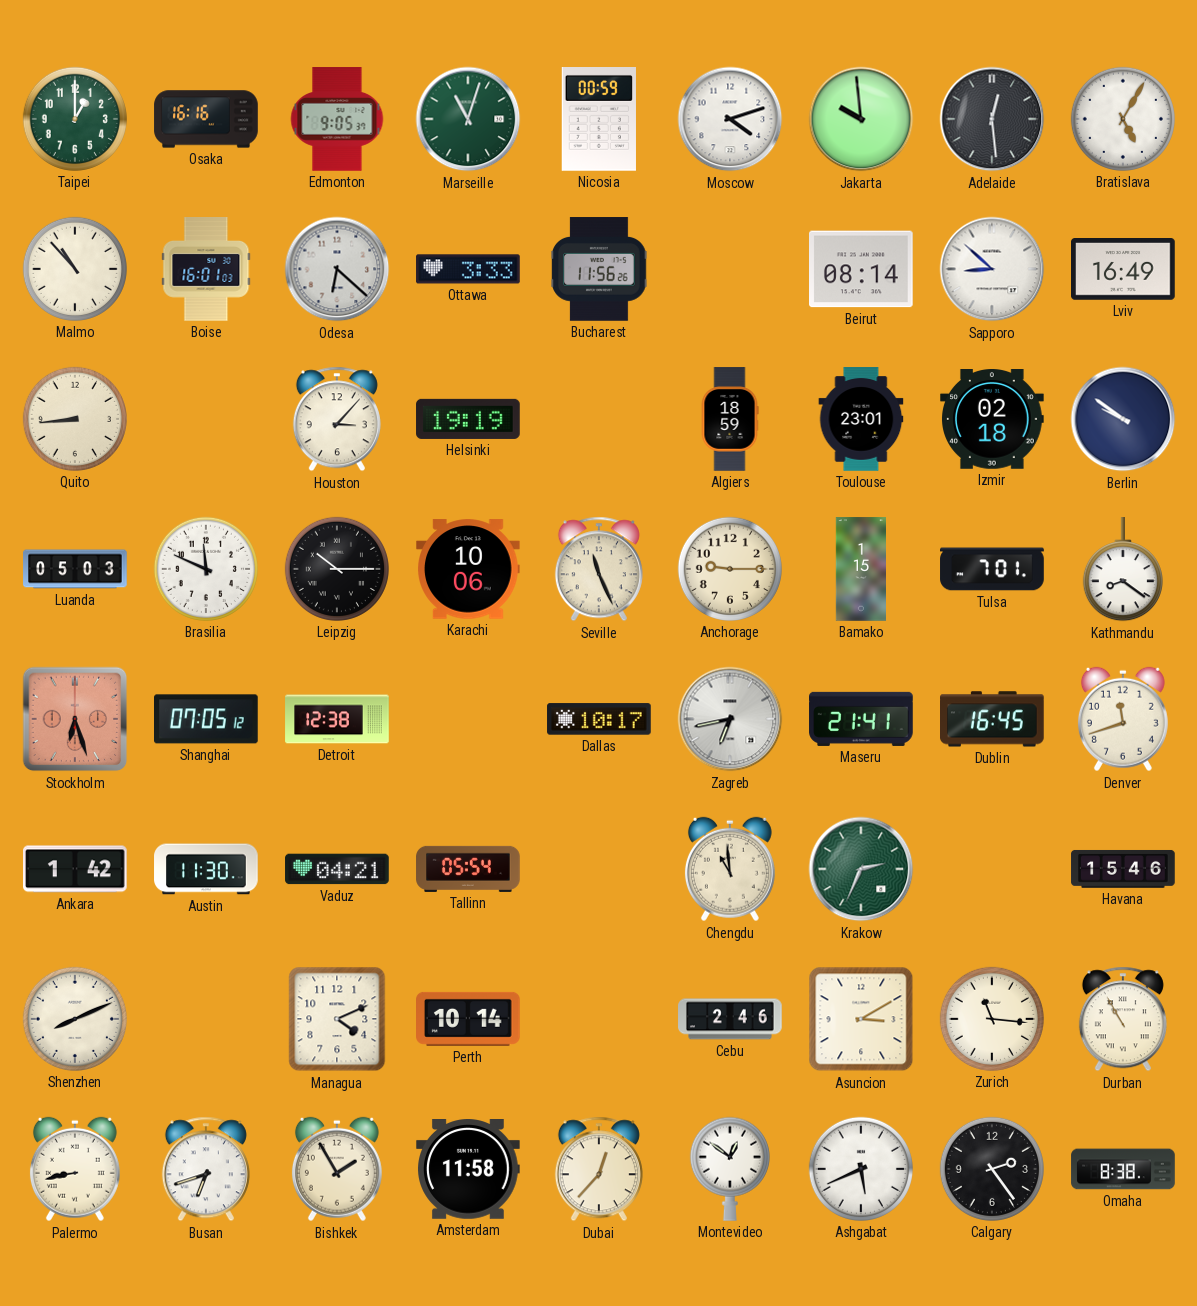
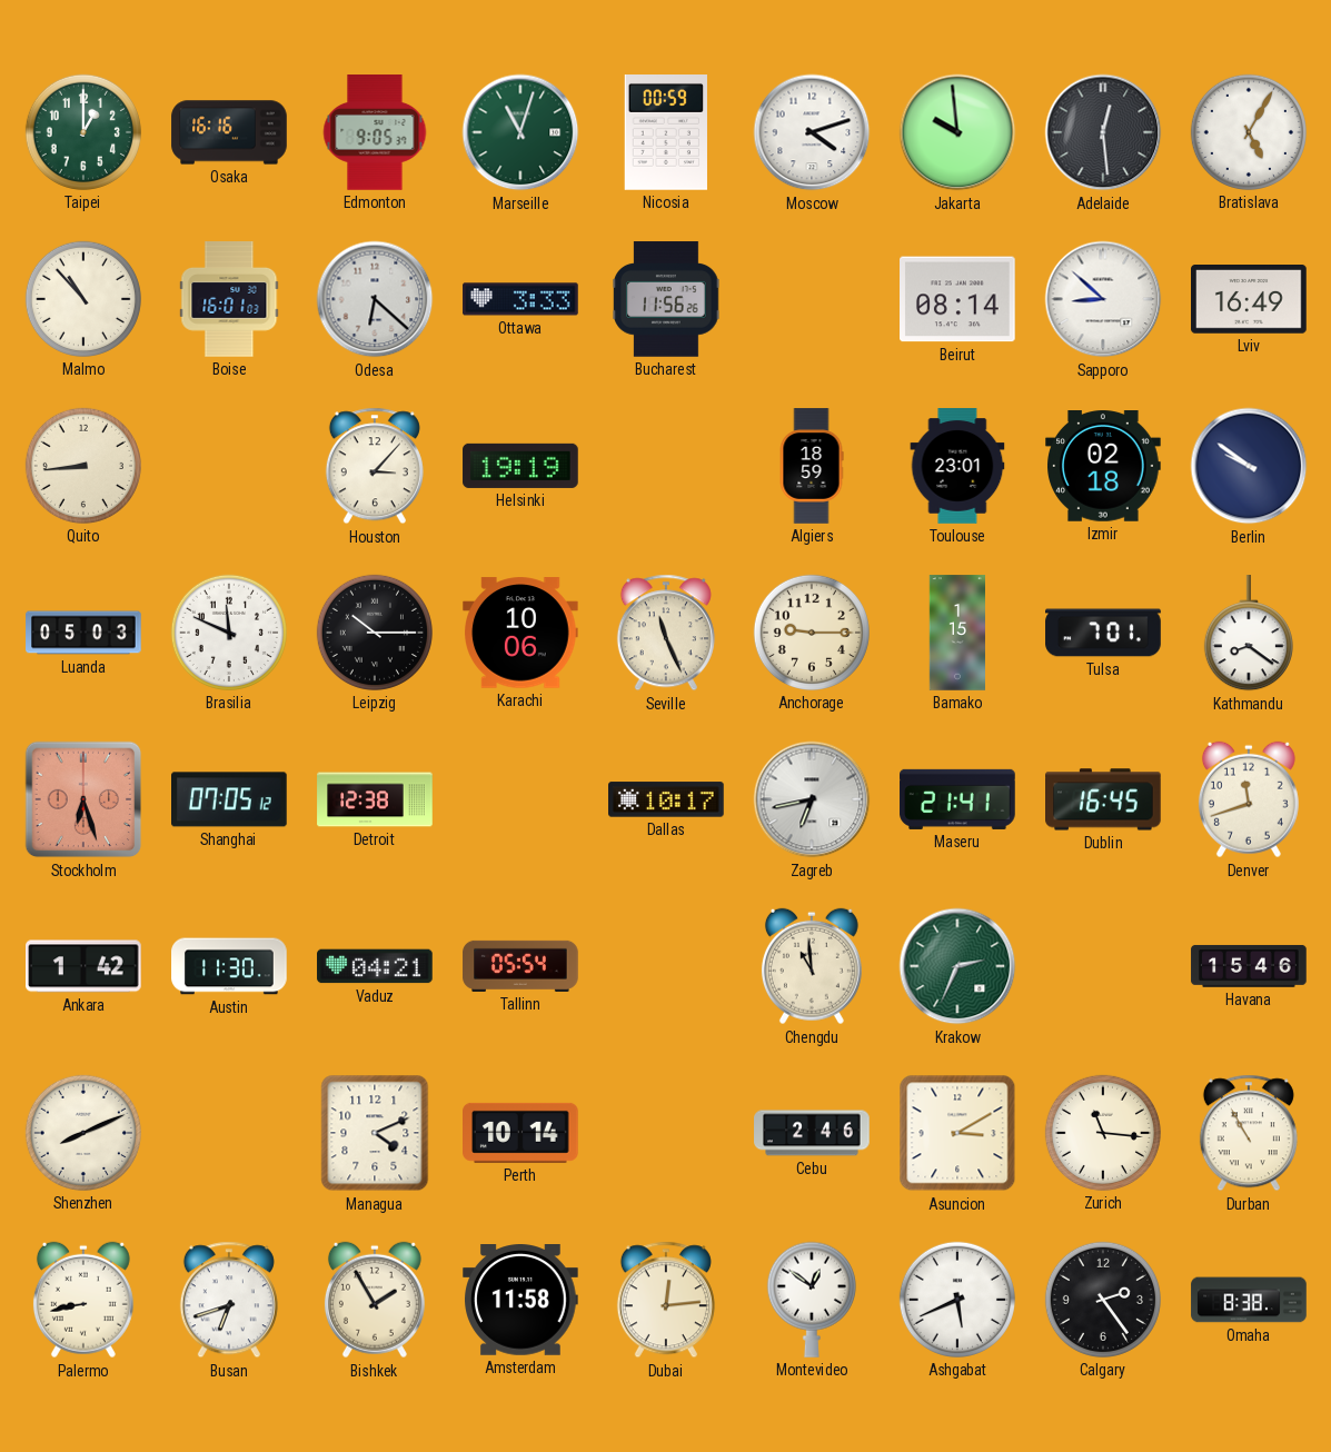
Dubai: 12:37 -> 12:14 (666, 1300)
